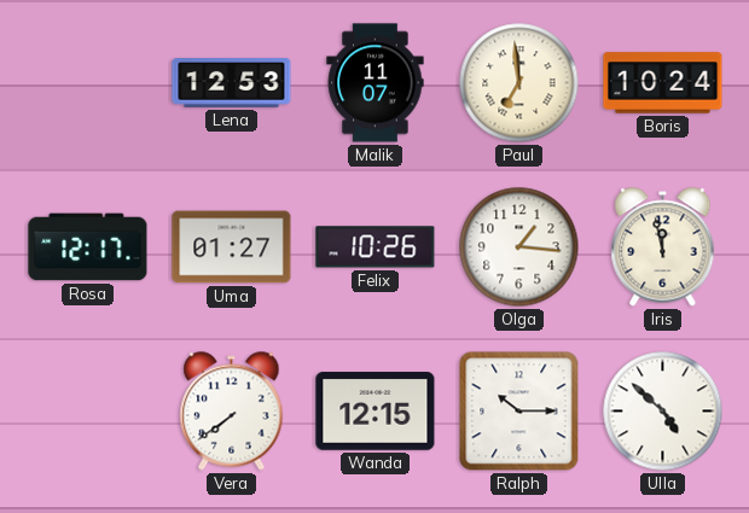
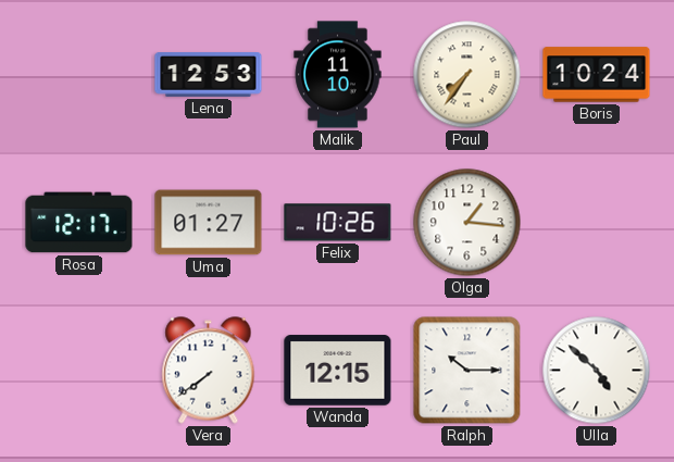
Malik: 11:07 -> 11:10 (338, 75)
Paul: 6:59 -> 7:36 (467, 75)
Iris: 11:58 -> none (663, 247)
